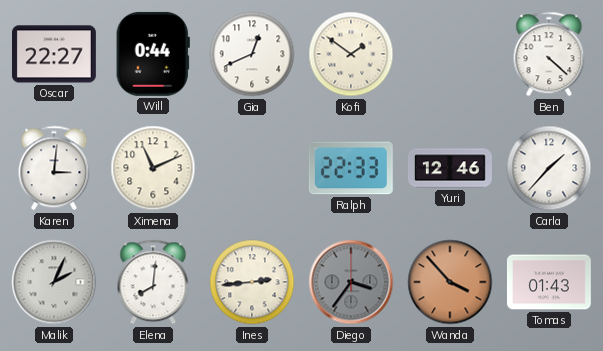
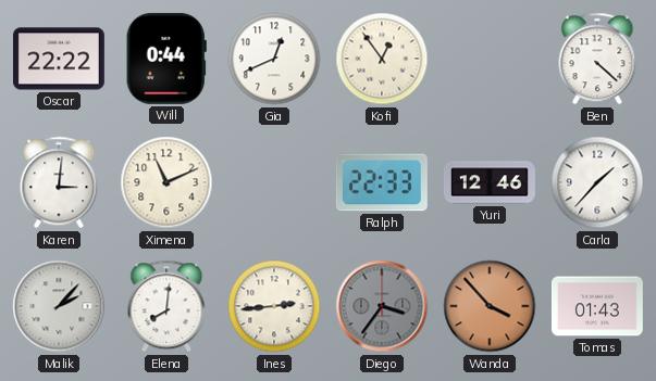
Oscar: 22:27 -> 22:22 (59, 59)
Kofi: 1:51 -> 12:54 (382, 59)
Malik: 2:04 -> 2:07 (59, 306)
